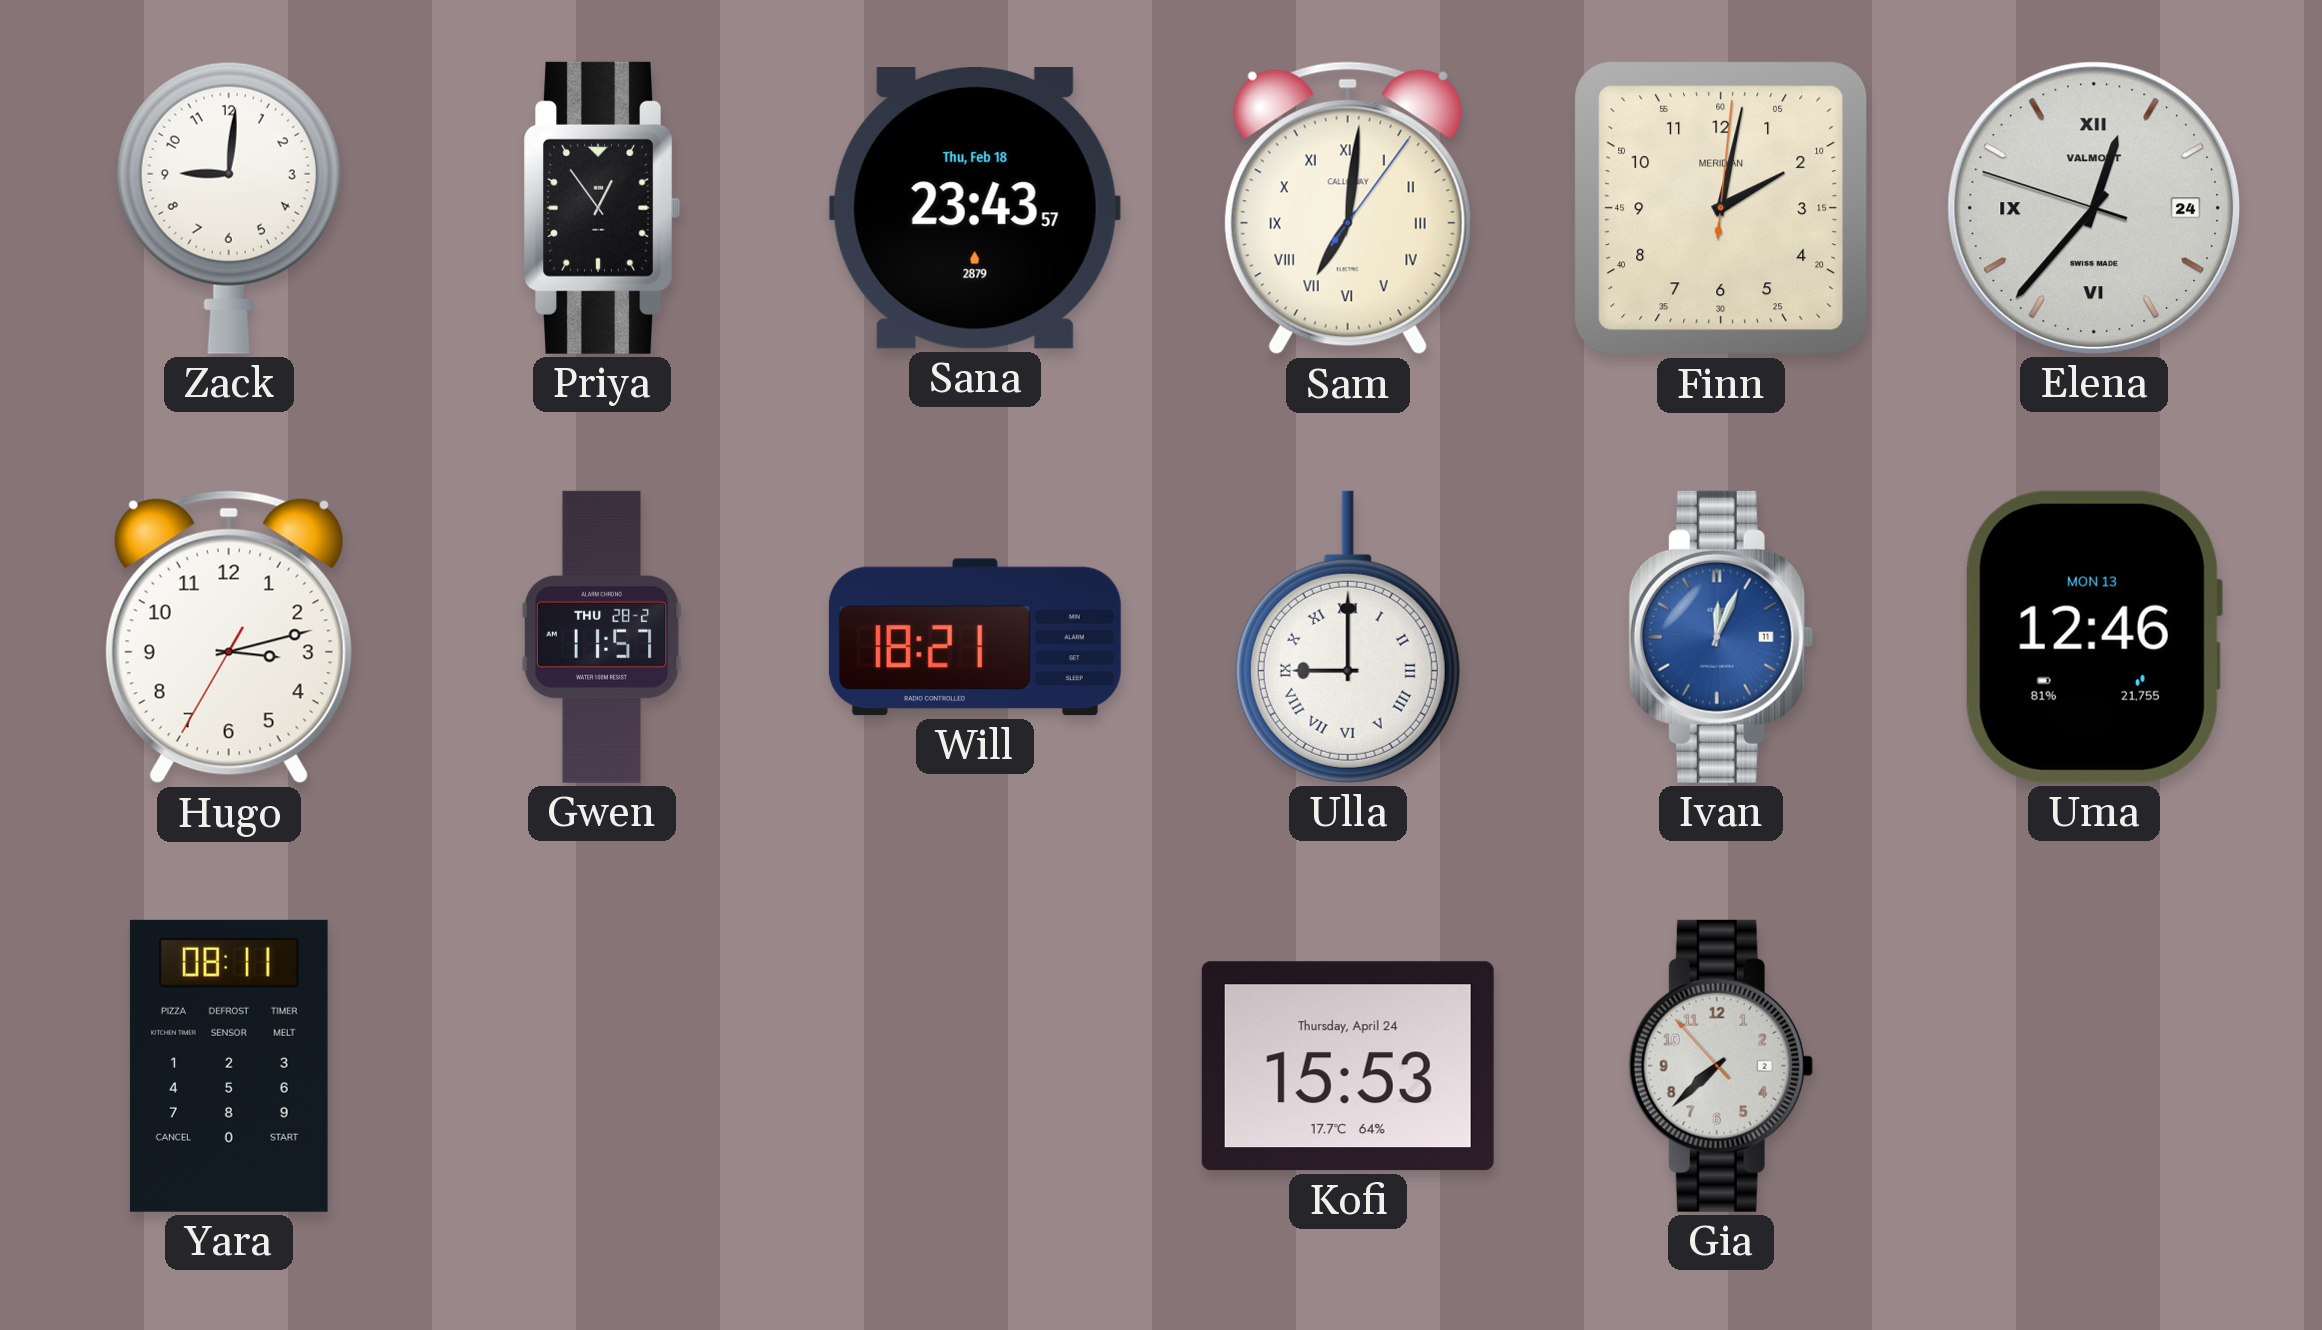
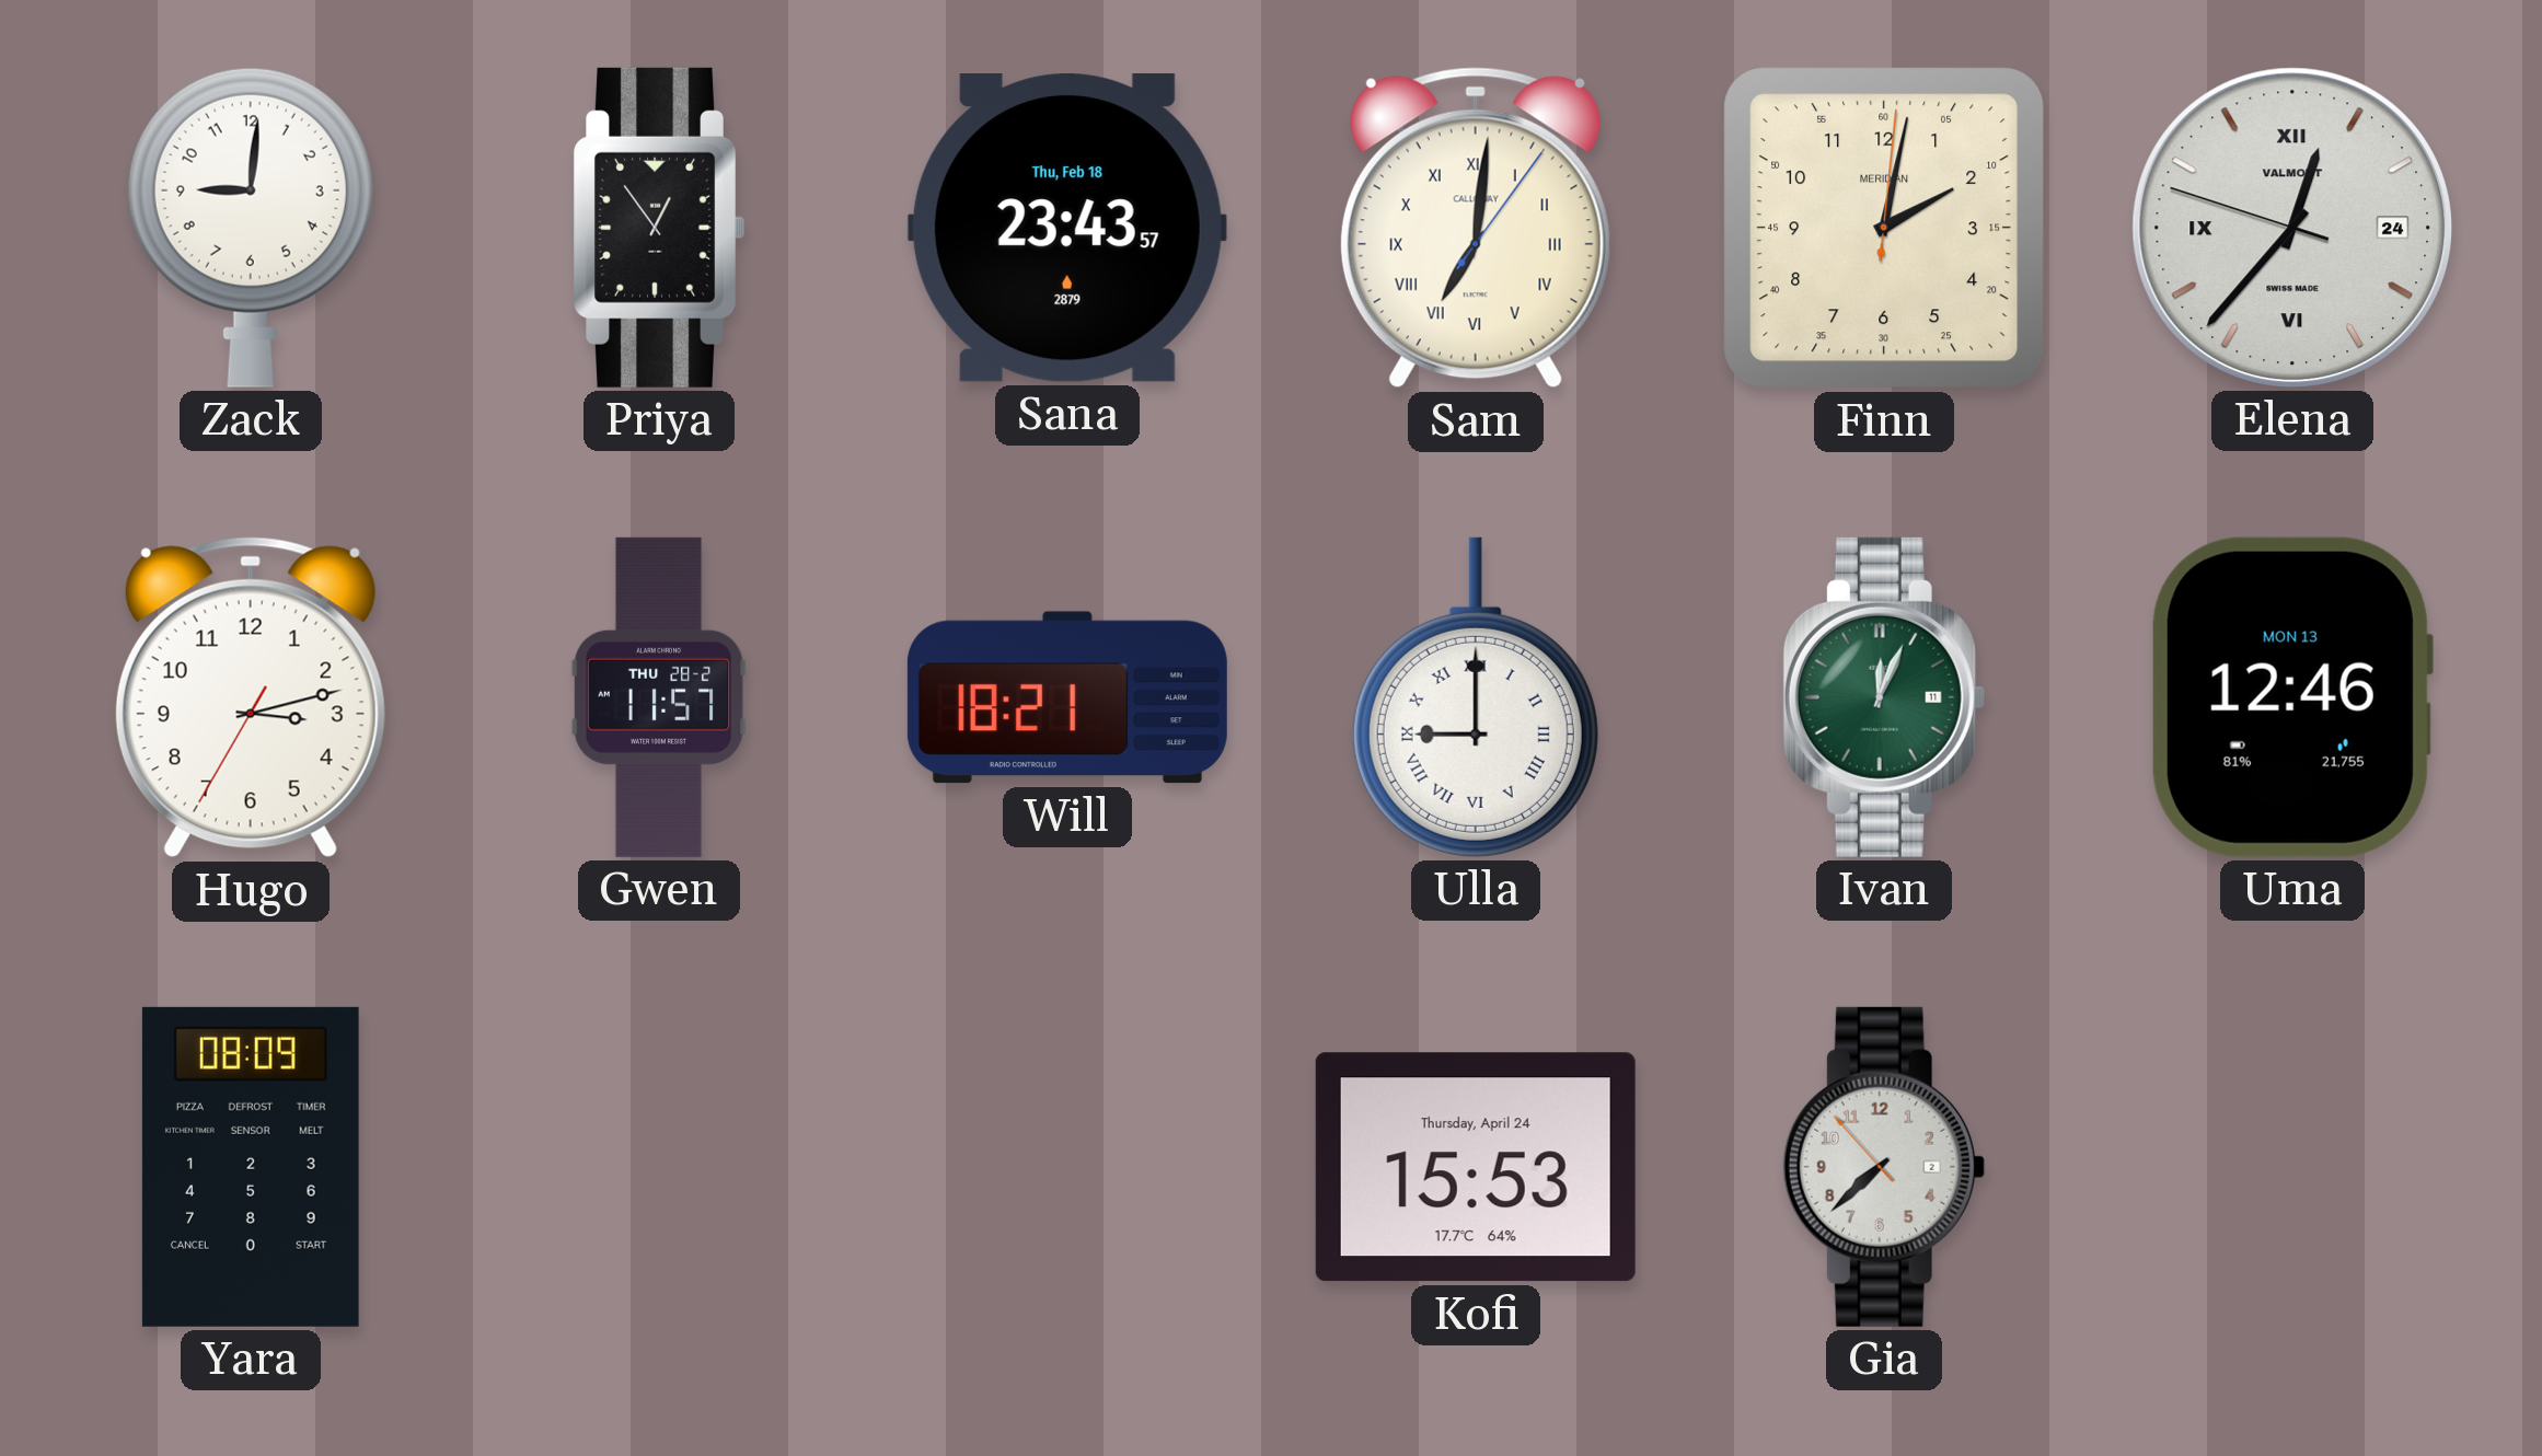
Ivan dial: blue -> green (1884, 697)
Yara: 08:11 -> 08:09 (251, 1167)
